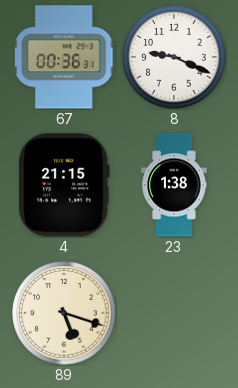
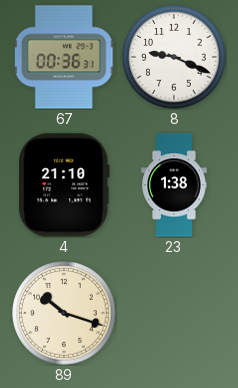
4: 21:15 -> 21:10 (64, 185)
89: 5:18 -> 10:18 (64, 313)
